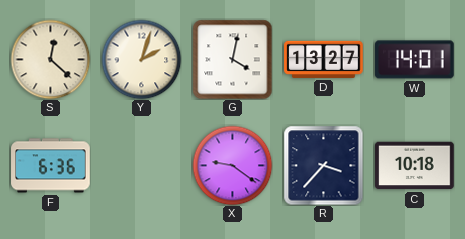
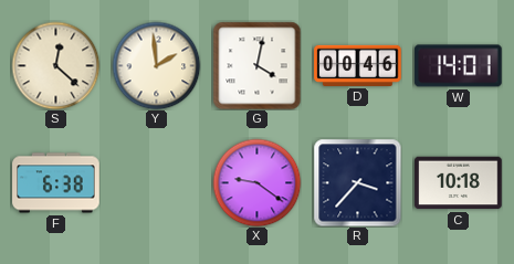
Y: 2:03 -> 1:59 (156, 65)
D: 13:27 -> 00:46 (358, 65)
F: 6:36 -> 6:38 (56, 183)
